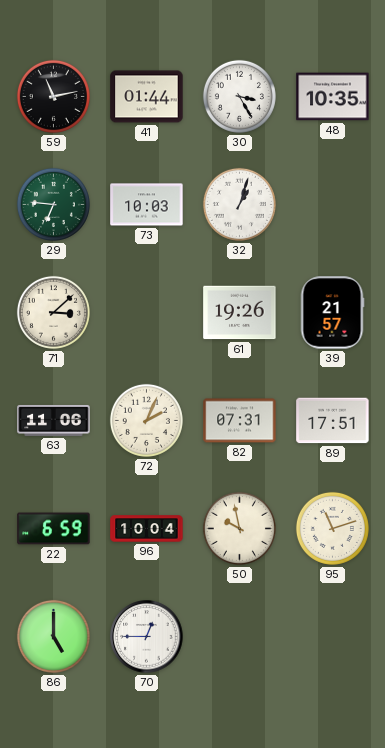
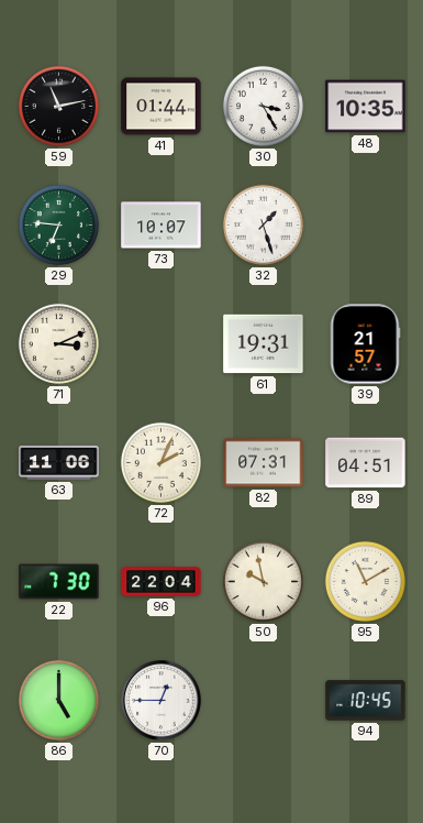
73: 10:03 -> 10:07 (162, 226)
32: 1:03 -> 1:27 (263, 224)
71: 3:08 -> 3:11 (58, 343)
61: 19:26 -> 19:31 (264, 344)
89: 17:51 -> 04:51 (366, 463)
22: 6:59 -> 7:30 (59, 582)
96: 10:04 -> 22:04 (162, 582)
95: 11:12 -> 11:10 (365, 581)
94: none -> 10:45 (366, 701)
